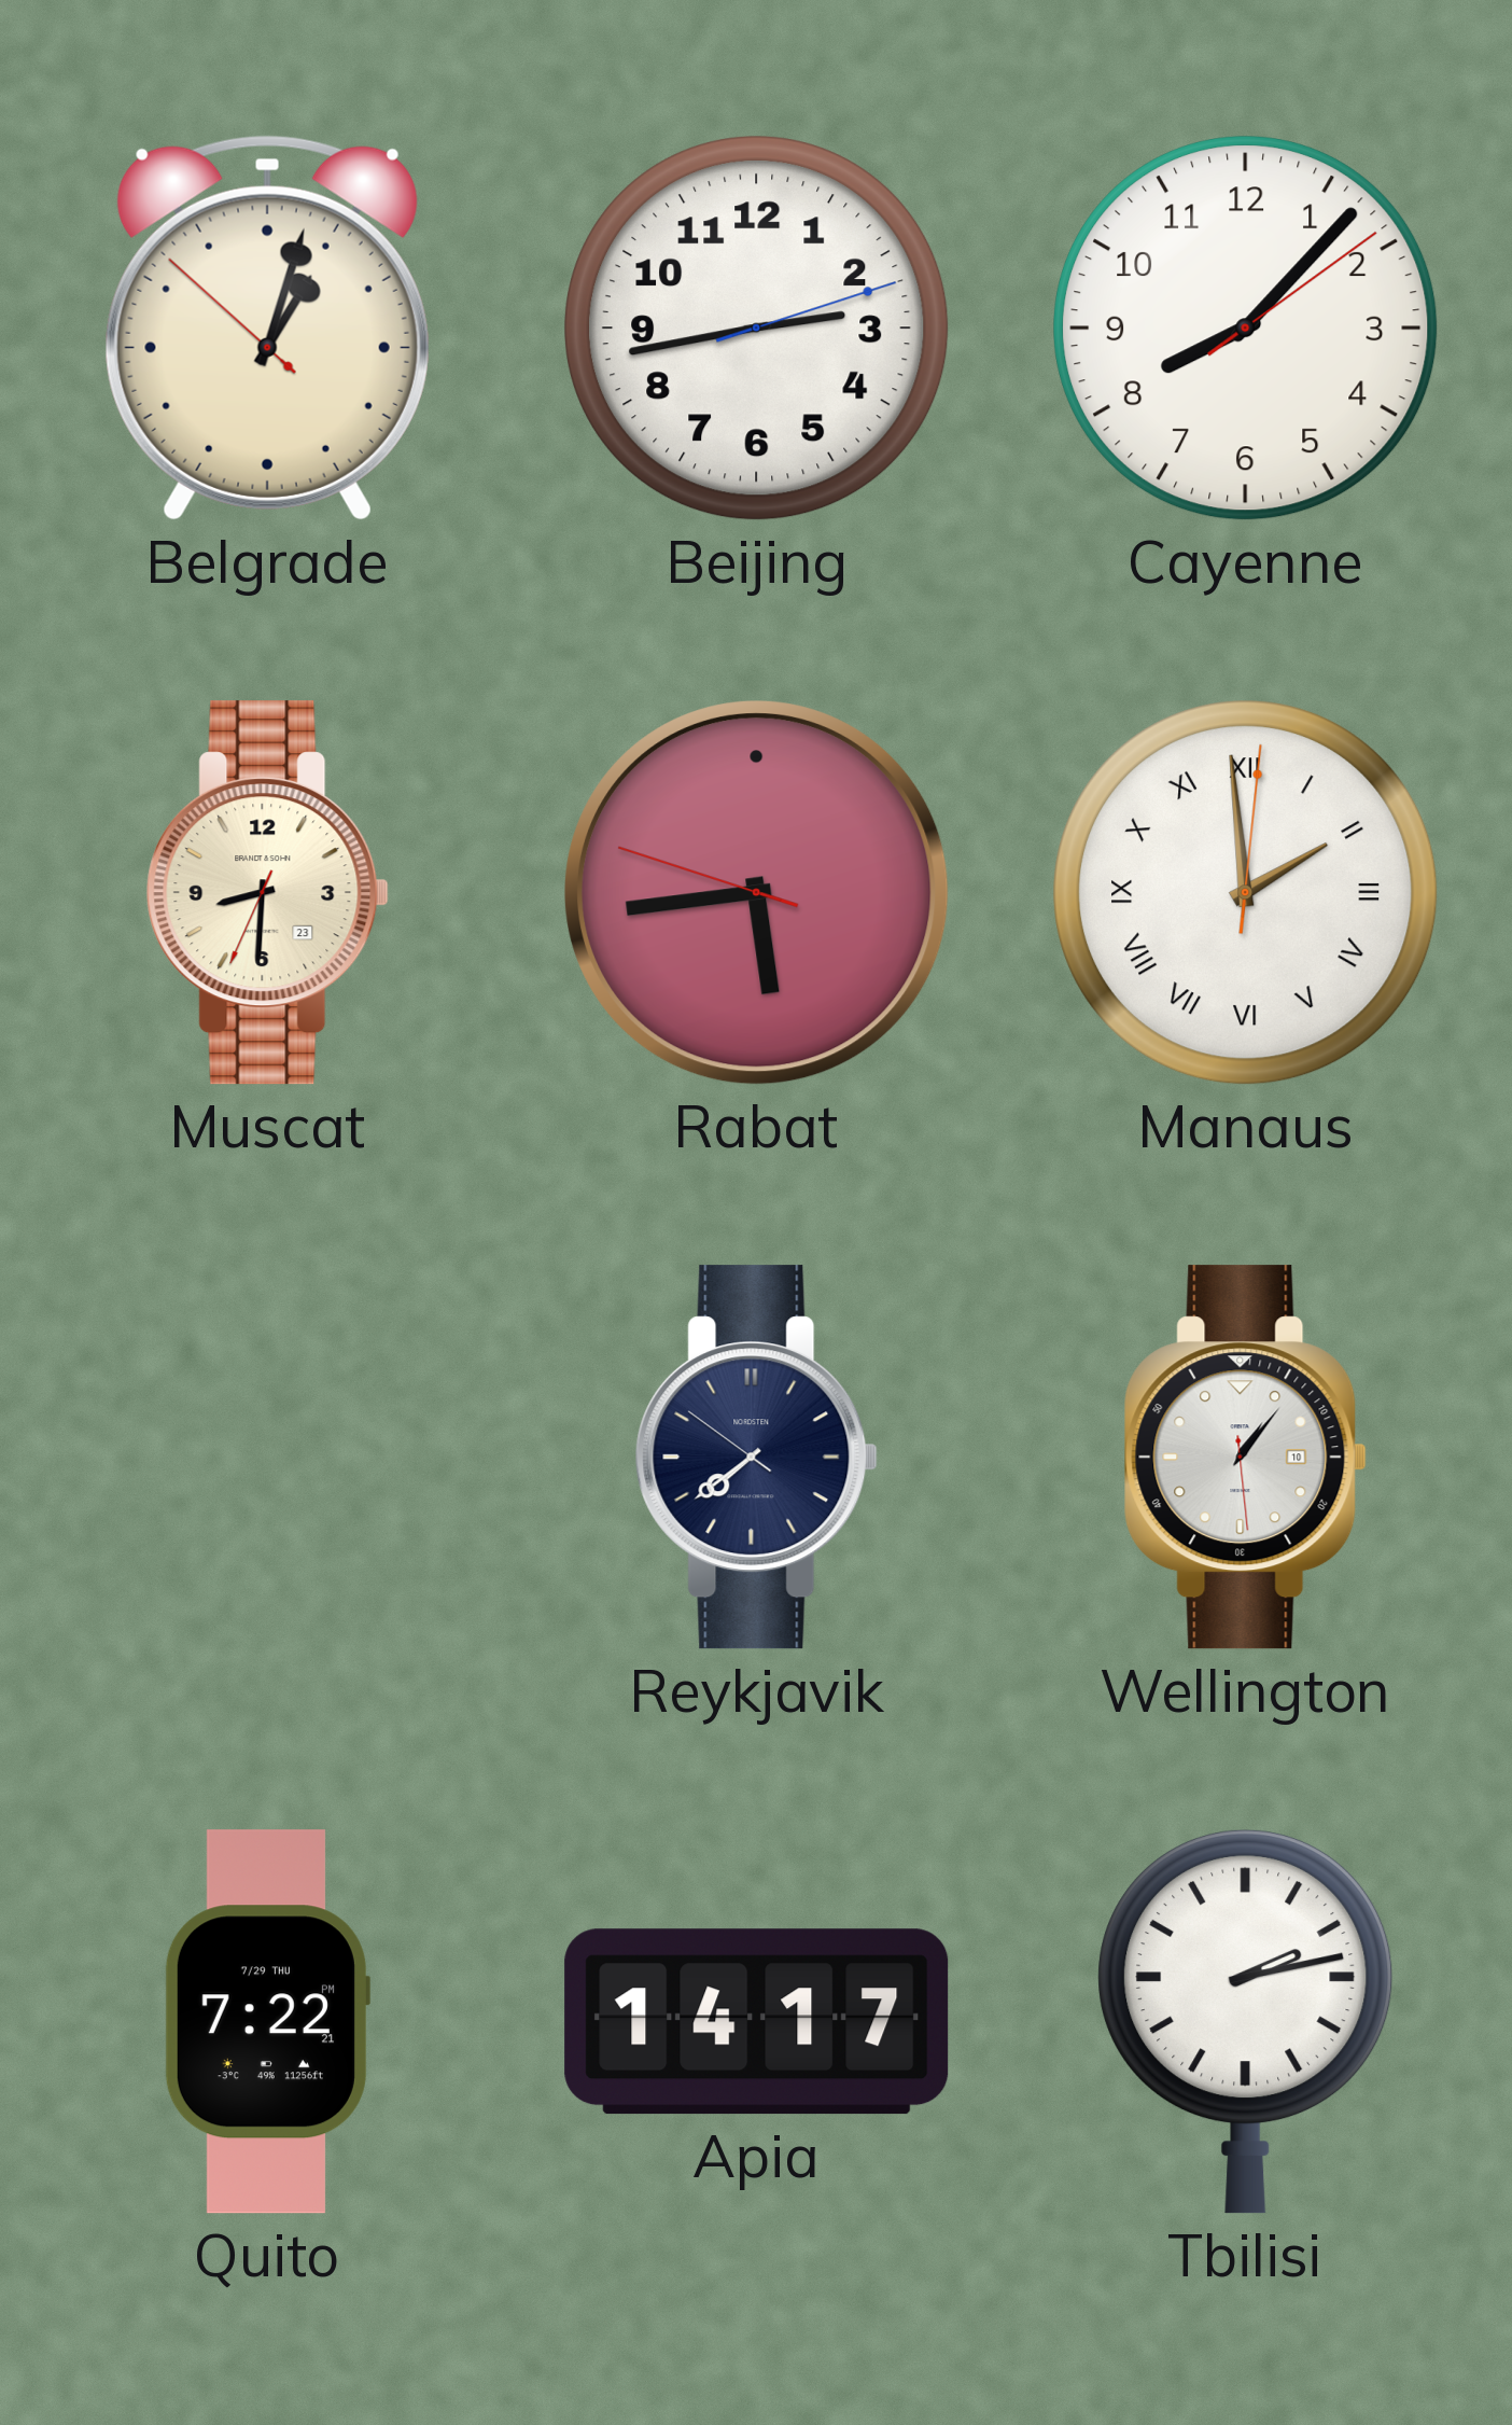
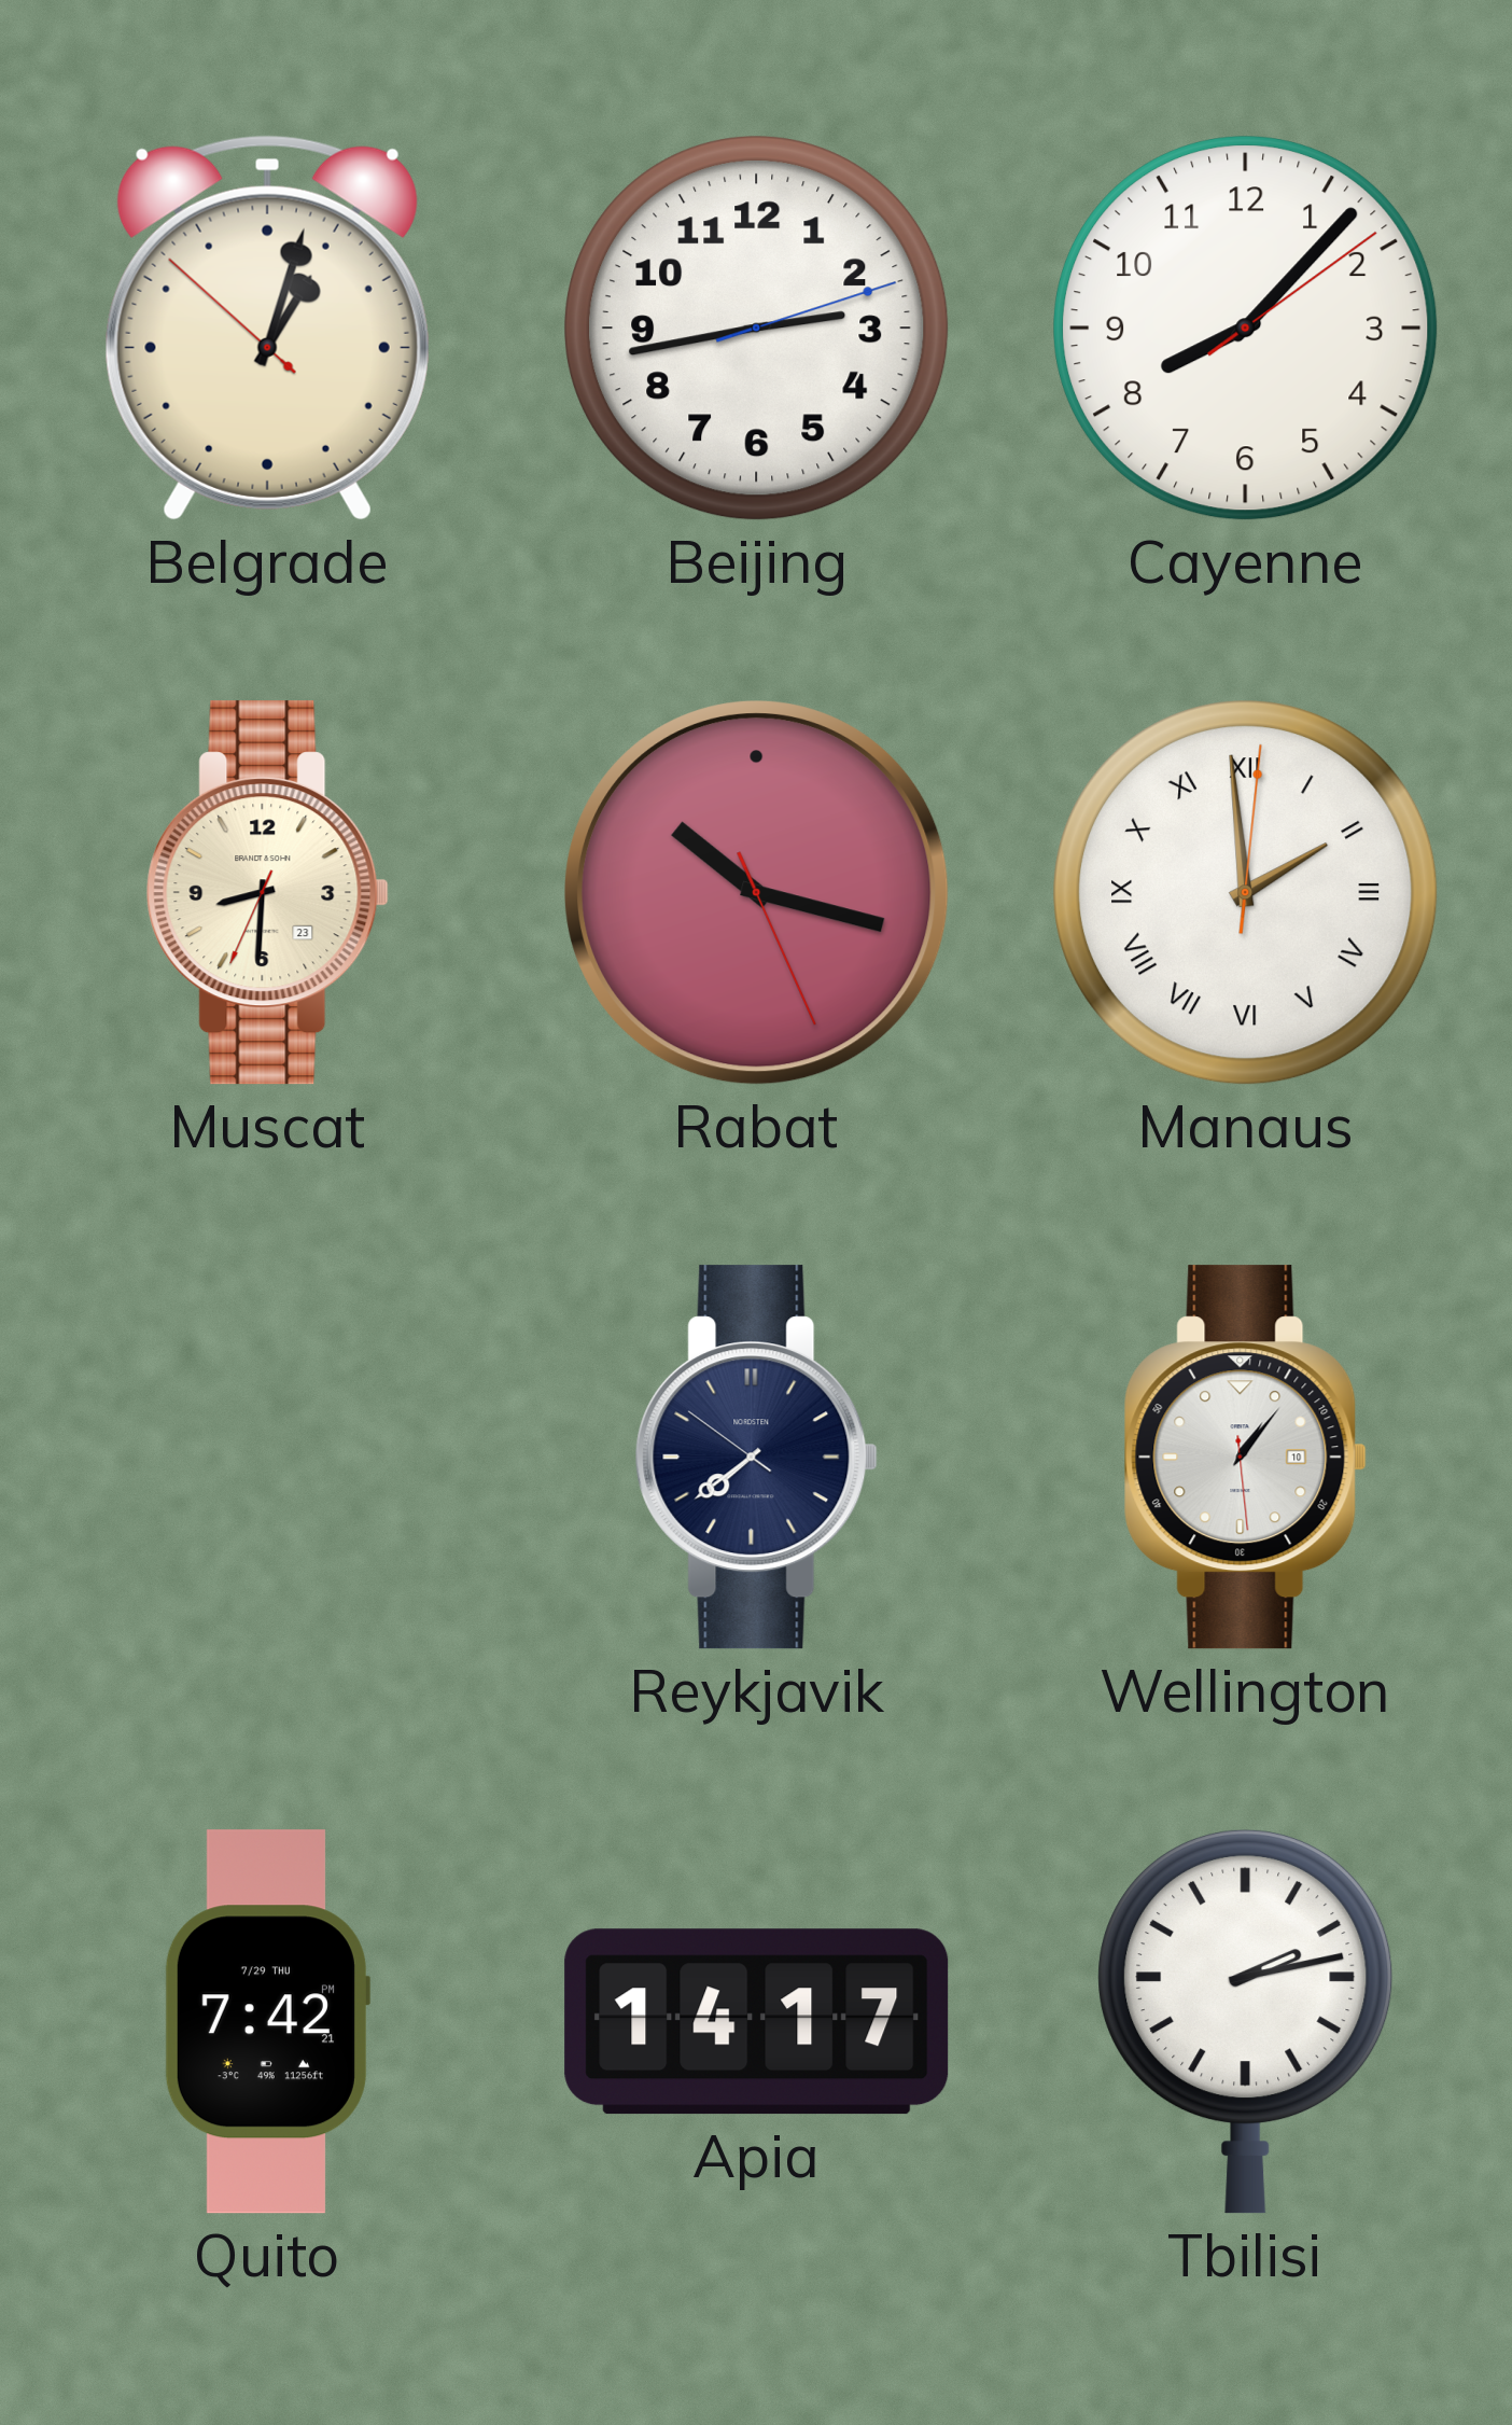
Rabat: 5:43 -> 10:17 (757, 893)
Quito: 7:22 -> 7:42 (267, 2022)
